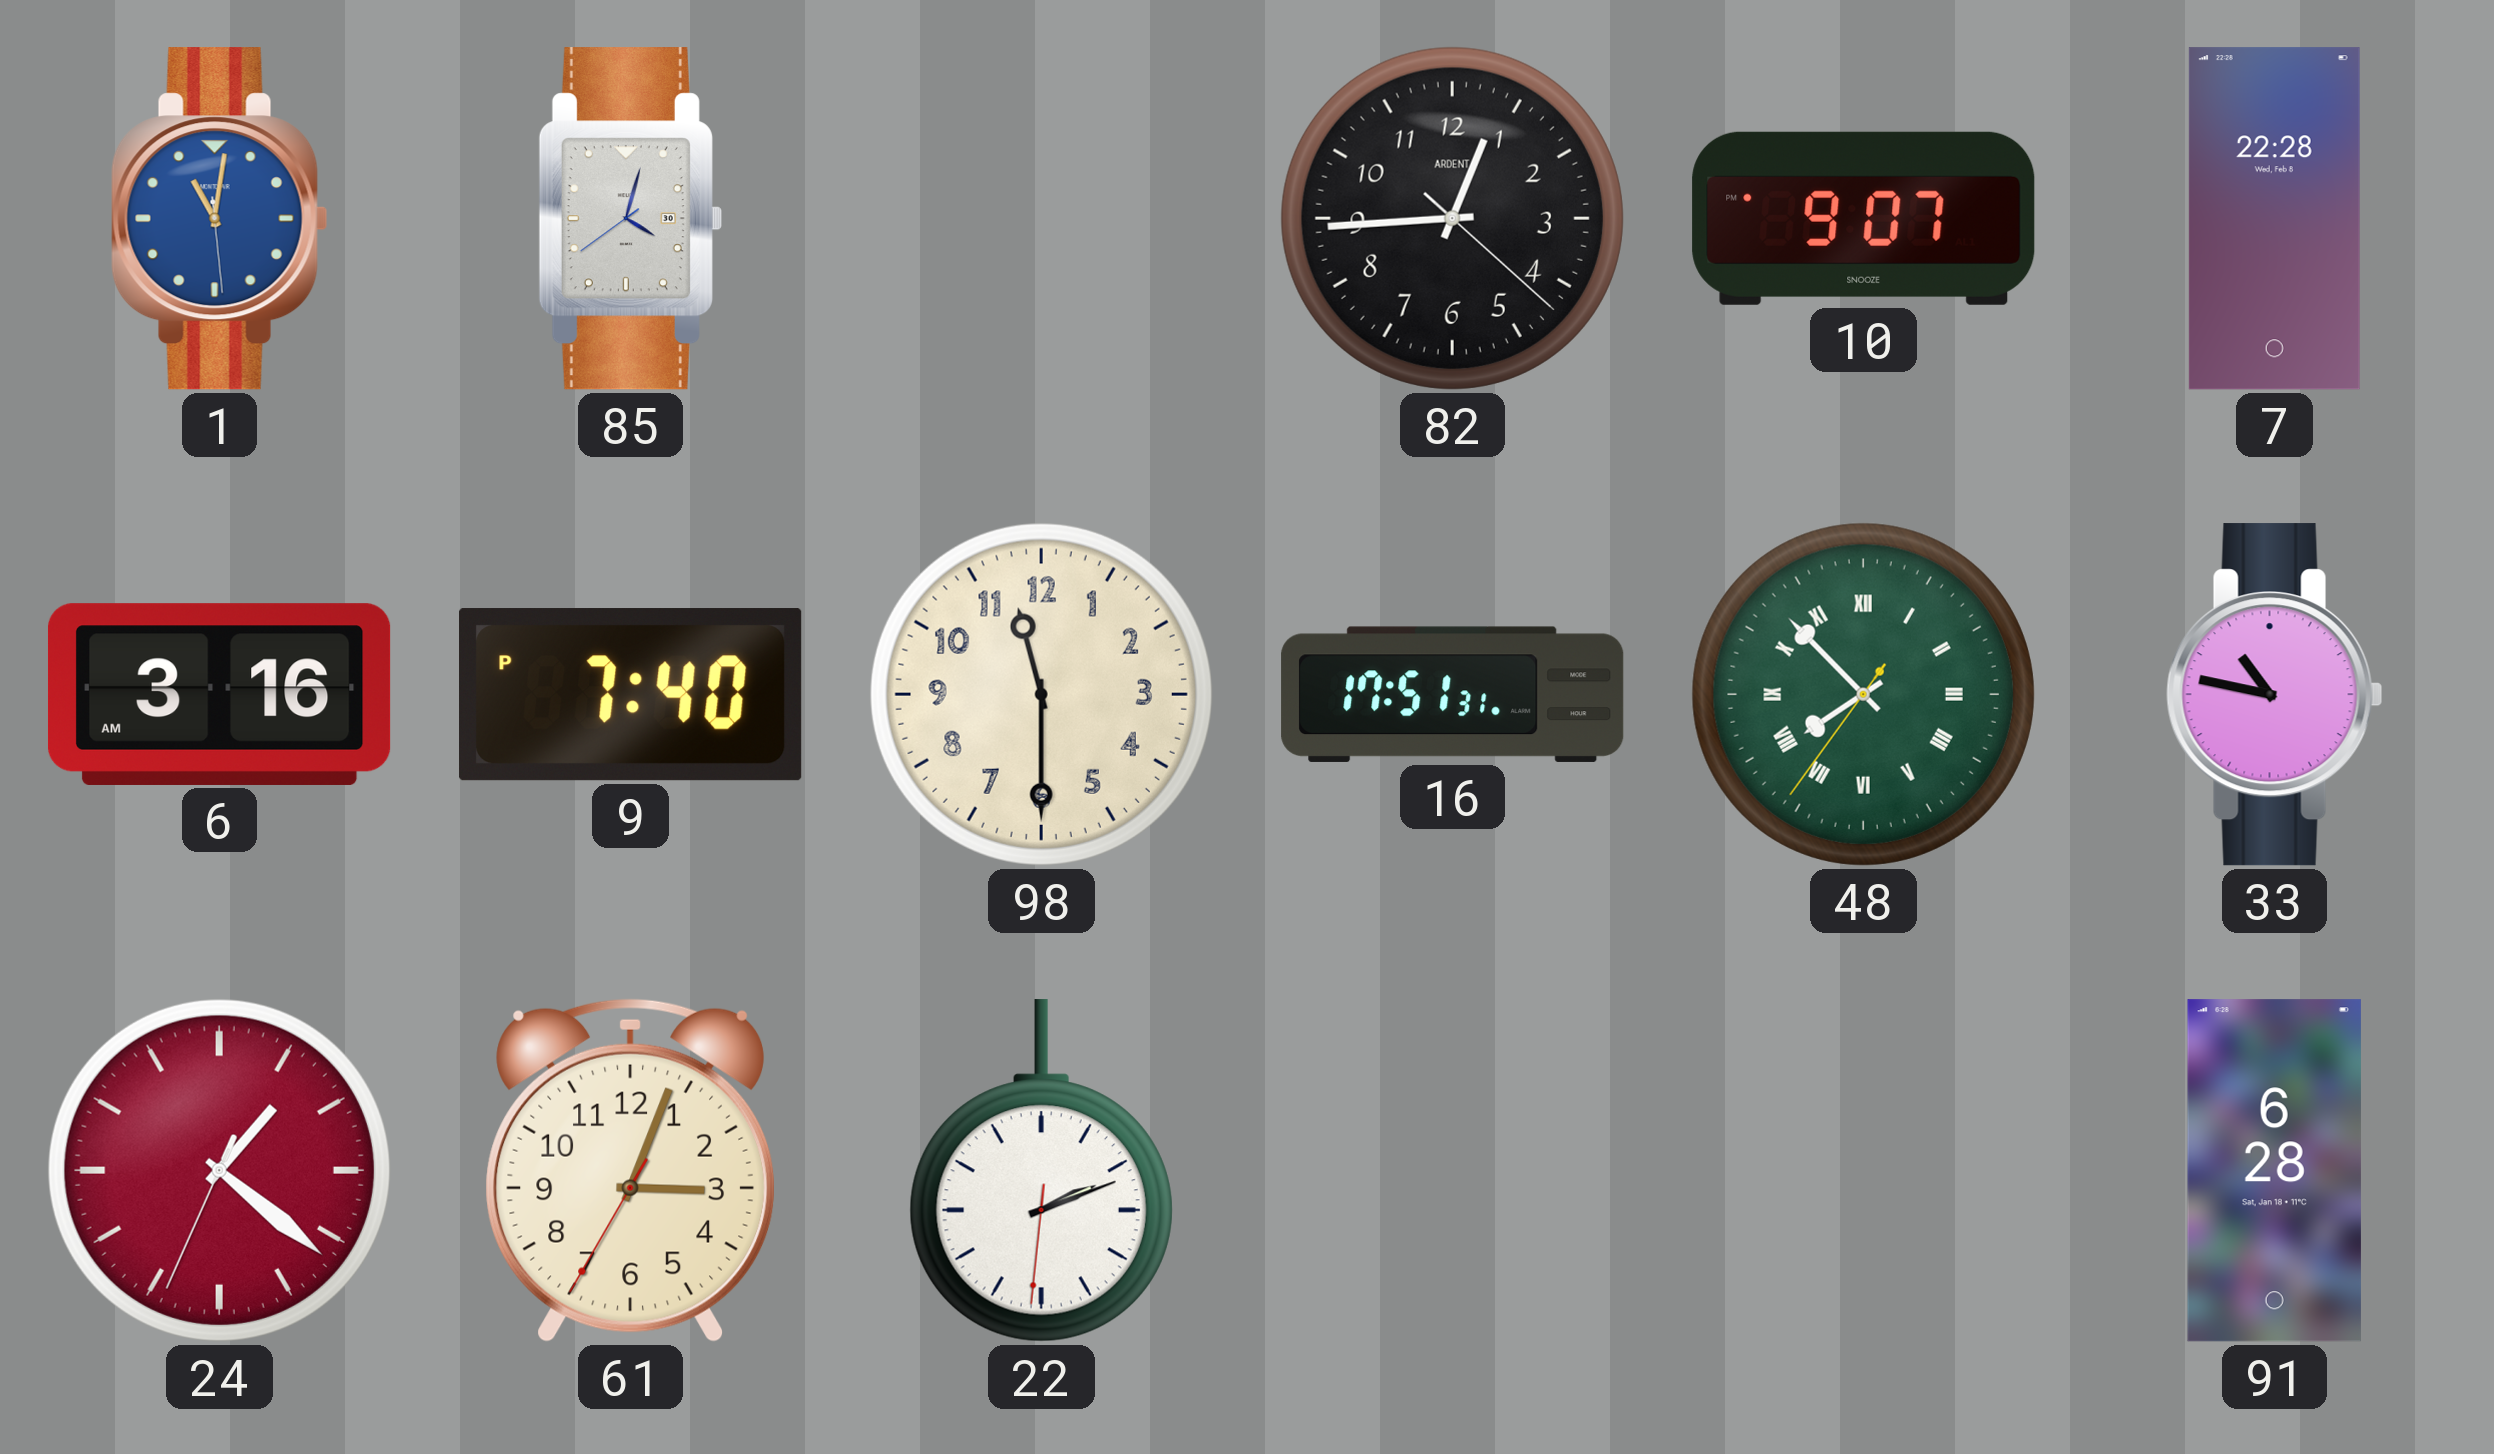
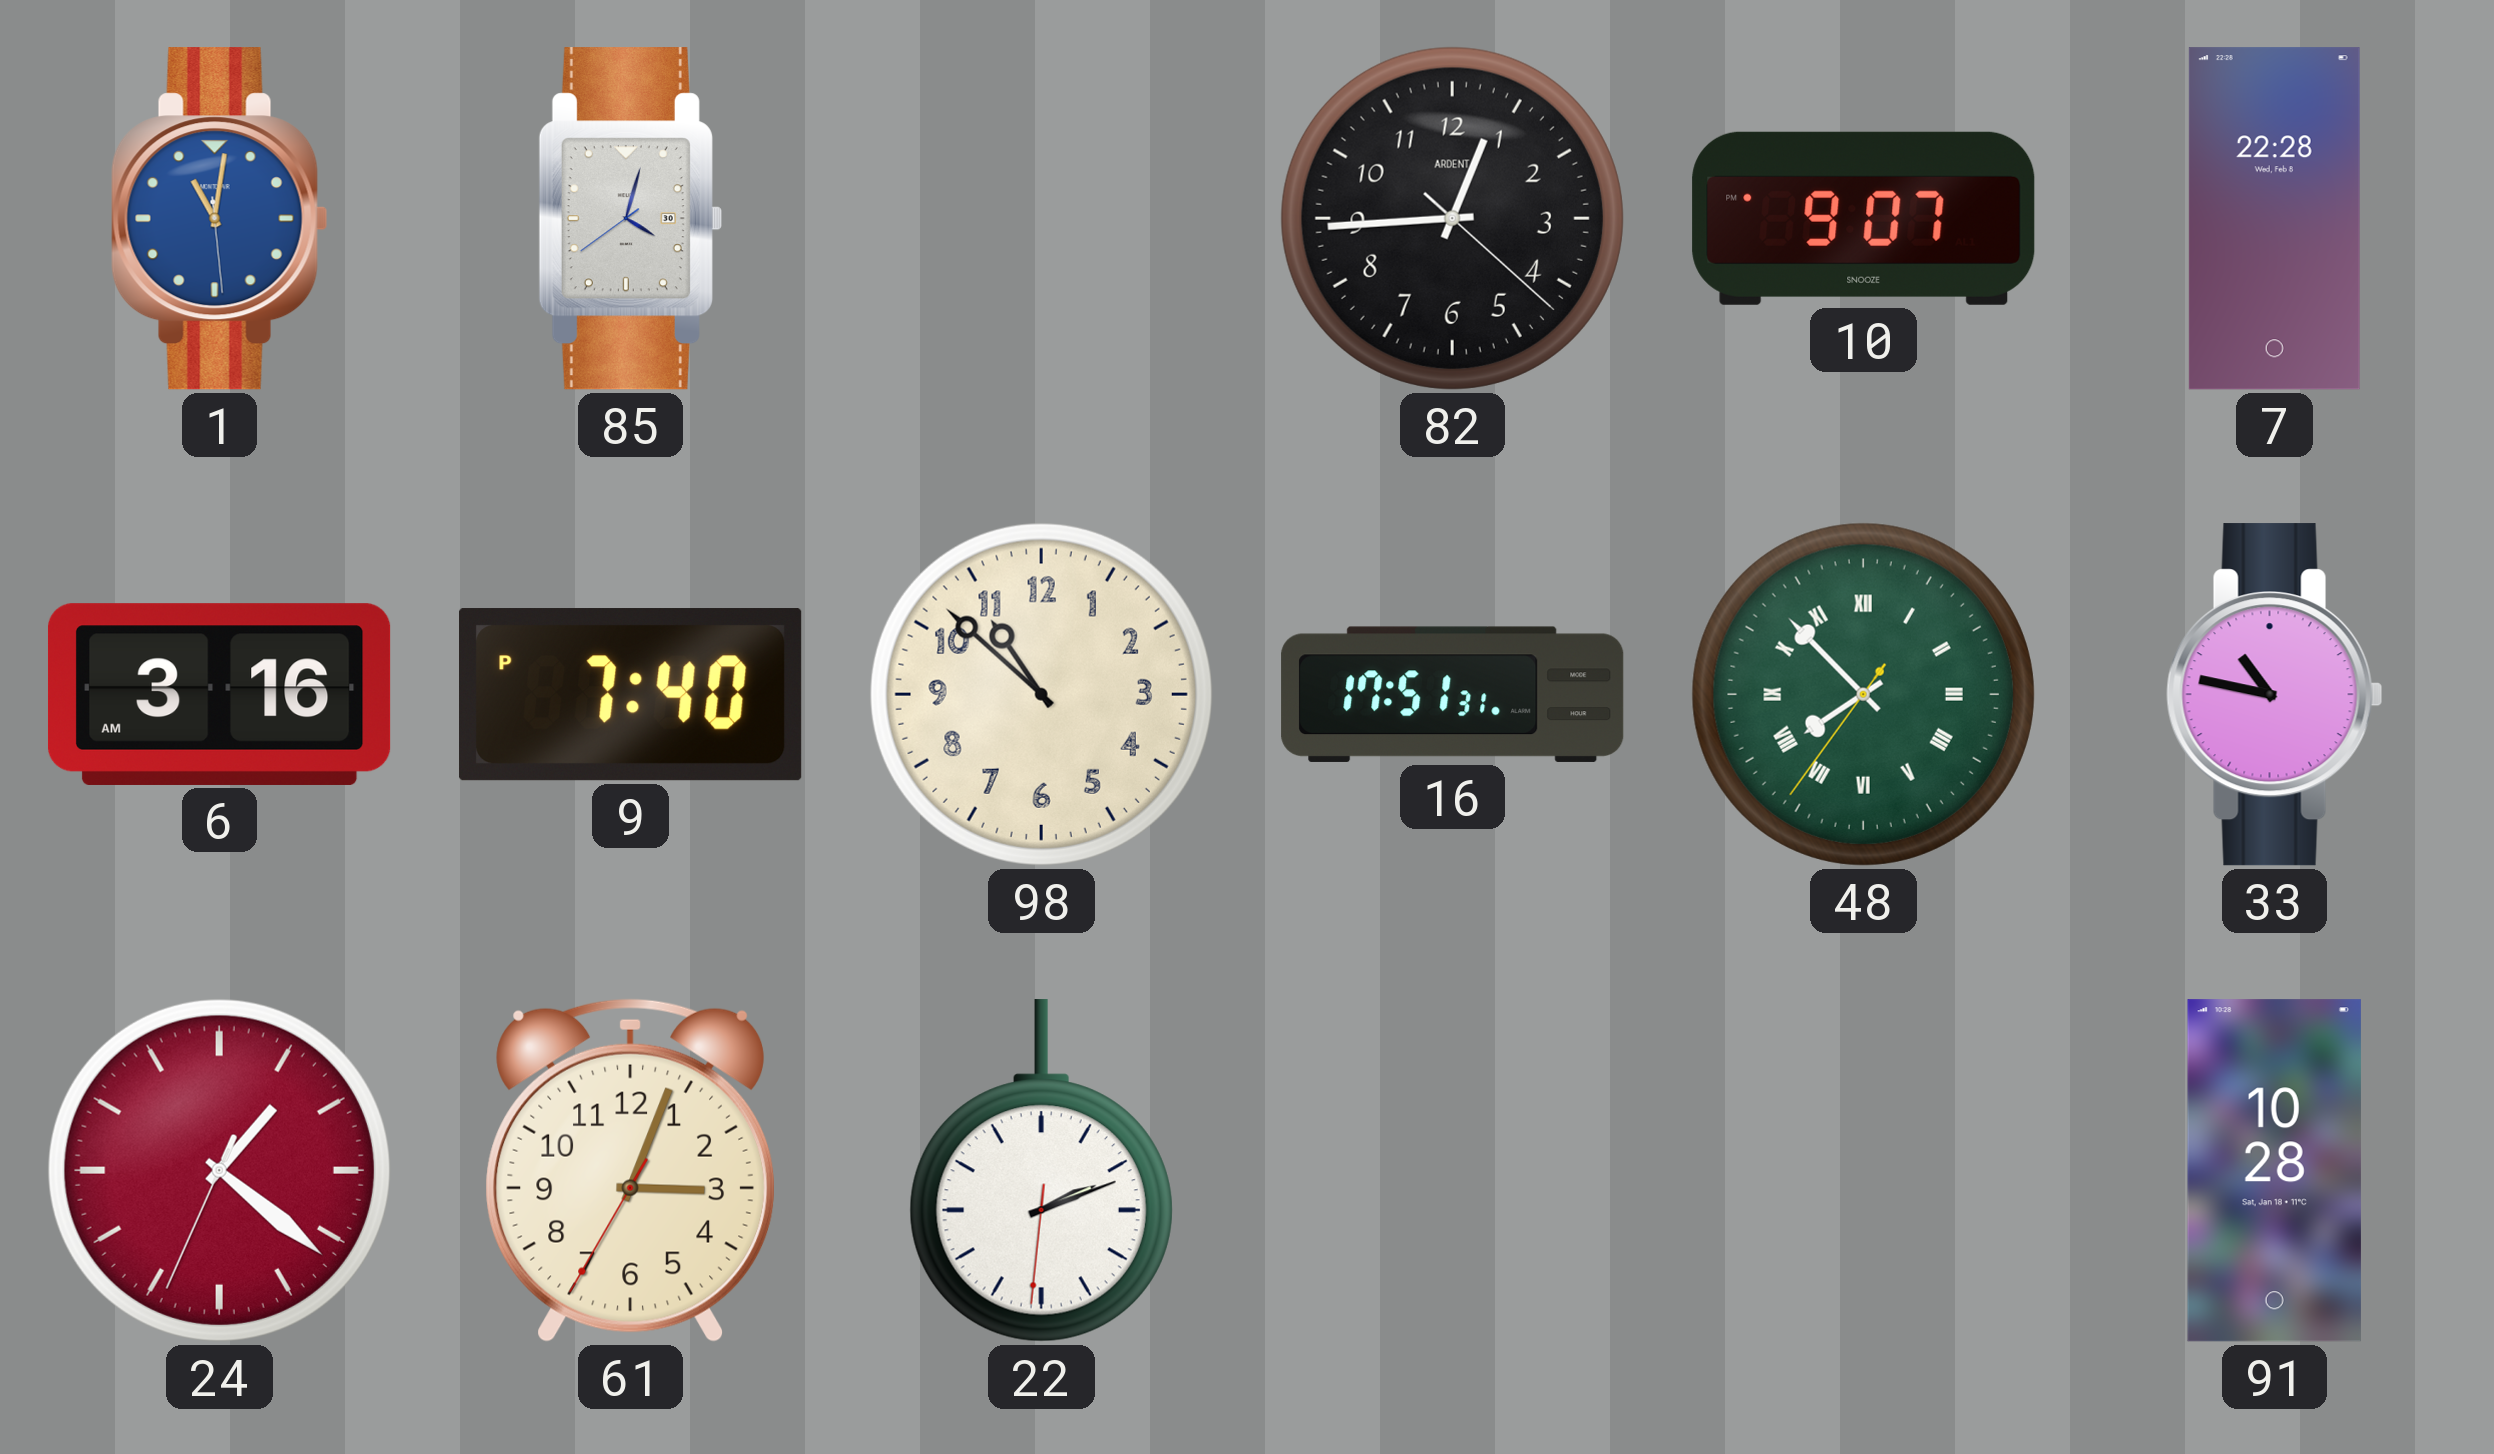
98: 11:30 -> 10:52 (1041, 694)
91: 6:28 -> 10:28 (2274, 1171)
